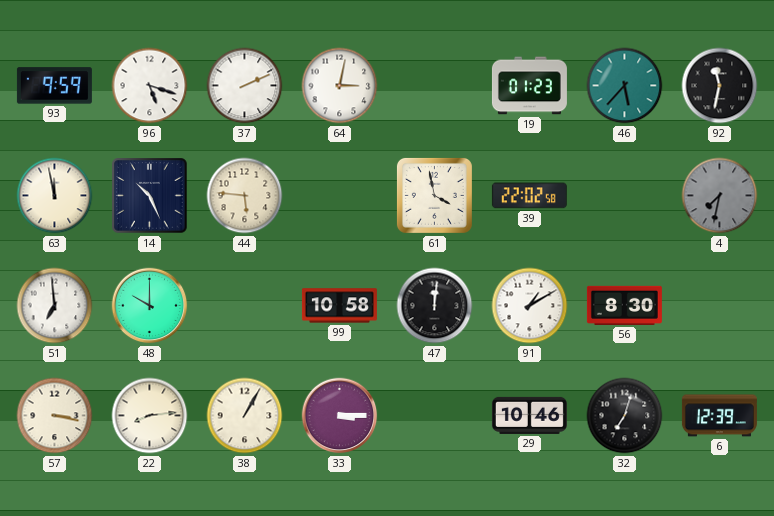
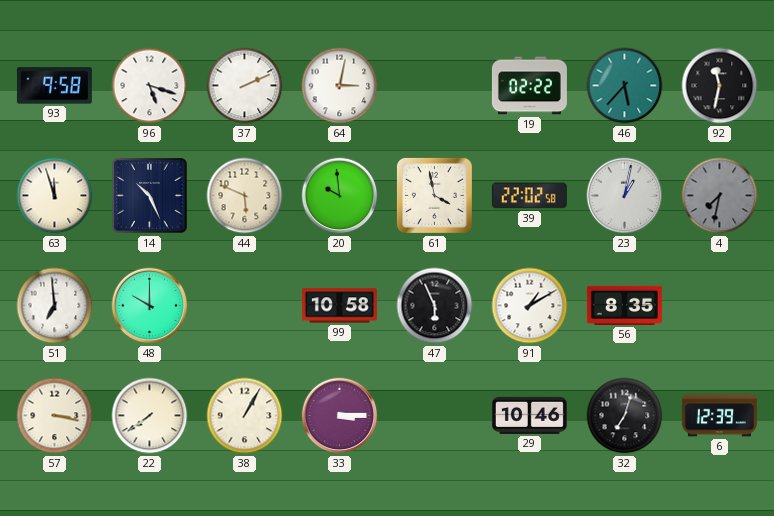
93: 9:59 -> 9:58 (54, 86)
19: 01:23 -> 02:22 (529, 86)
63: 11:58 -> 11:57 (55, 196)
44: 5:46 -> 5:49 (245, 196)
20: none -> 9:59 (340, 196)
23: none -> 1:02 (625, 196)
47: 12:01 -> 5:56 (435, 306)
56: 8:30 -> 8:35 (624, 305)
22: 8:14 -> 7:39 (150, 416)
